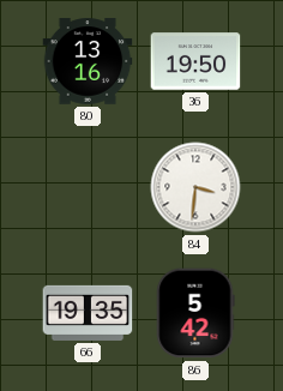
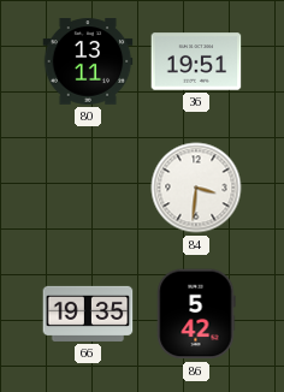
80: 13:16 -> 13:11 (88, 61)
36: 19:50 -> 19:51 (196, 61)
